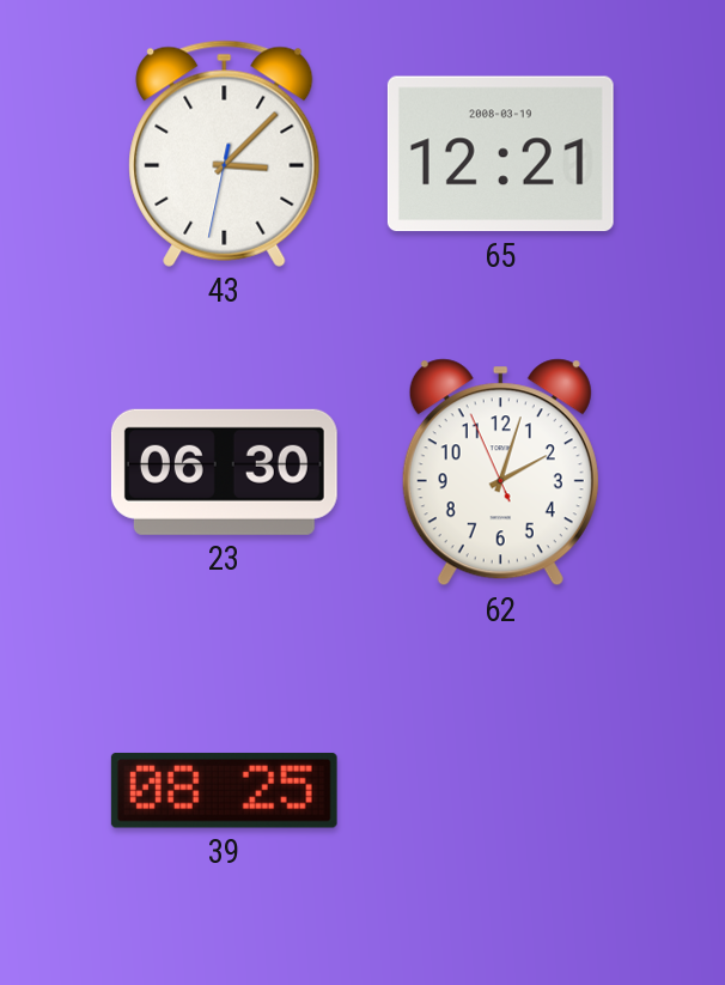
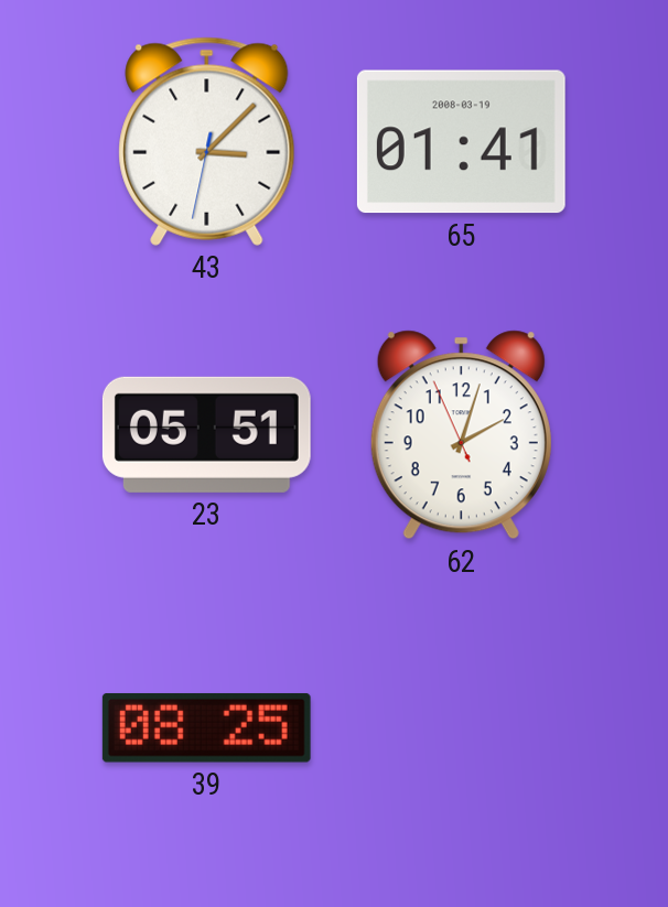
65: 12:21 -> 01:41 (461, 142)
23: 06:30 -> 05:51 (206, 434)
